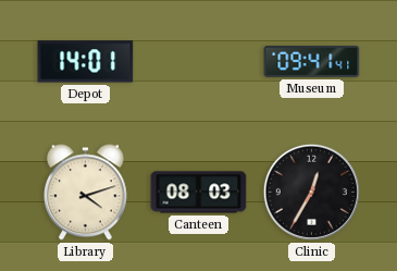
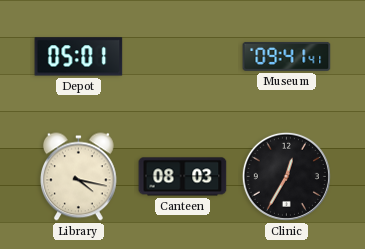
Depot: 14:01 -> 05:01 (79, 57)
Library: 4:12 -> 4:17 (78, 177)
